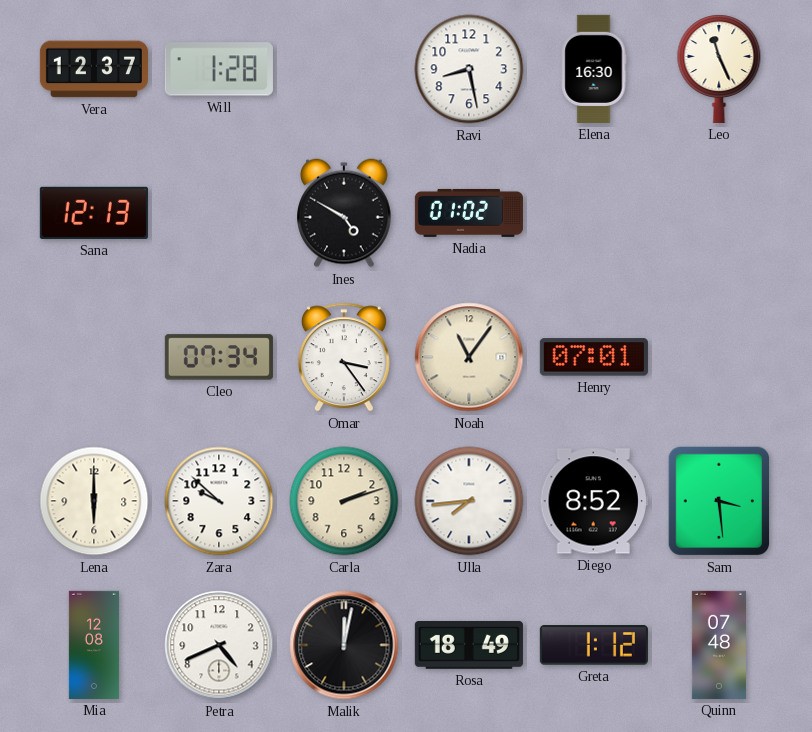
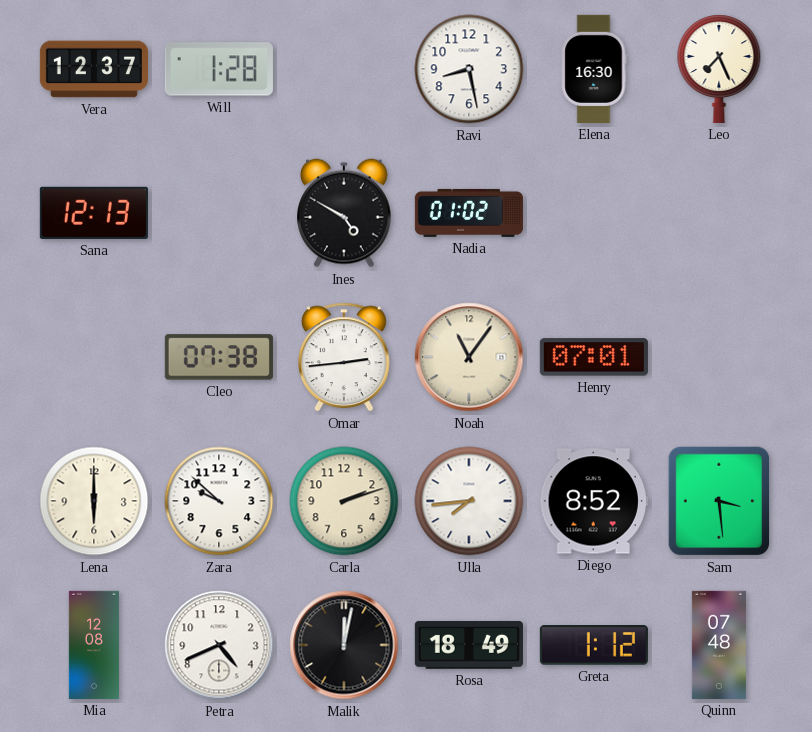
Leo: 11:26 -> 7:26 (719, 69)
Cleo: 07:34 -> 07:38 (219, 357)
Omar: 3:24 -> 2:44 (344, 357)
